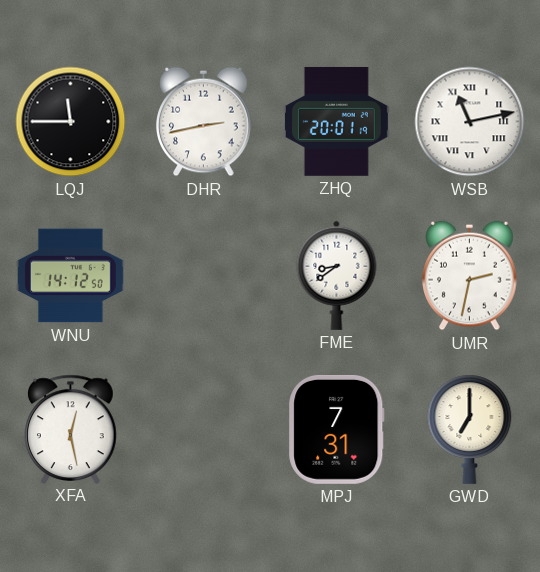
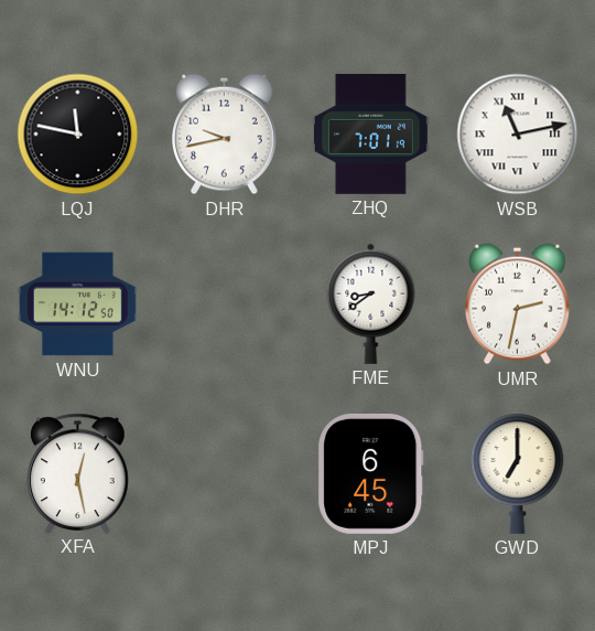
LQJ: 11:45 -> 11:47 (78, 135)
DHR: 2:43 -> 9:43 (225, 135)
ZHQ: 20:01 -> 7:01 (370, 133)
MPJ: 7:31 -> 6:45 (371, 473)
